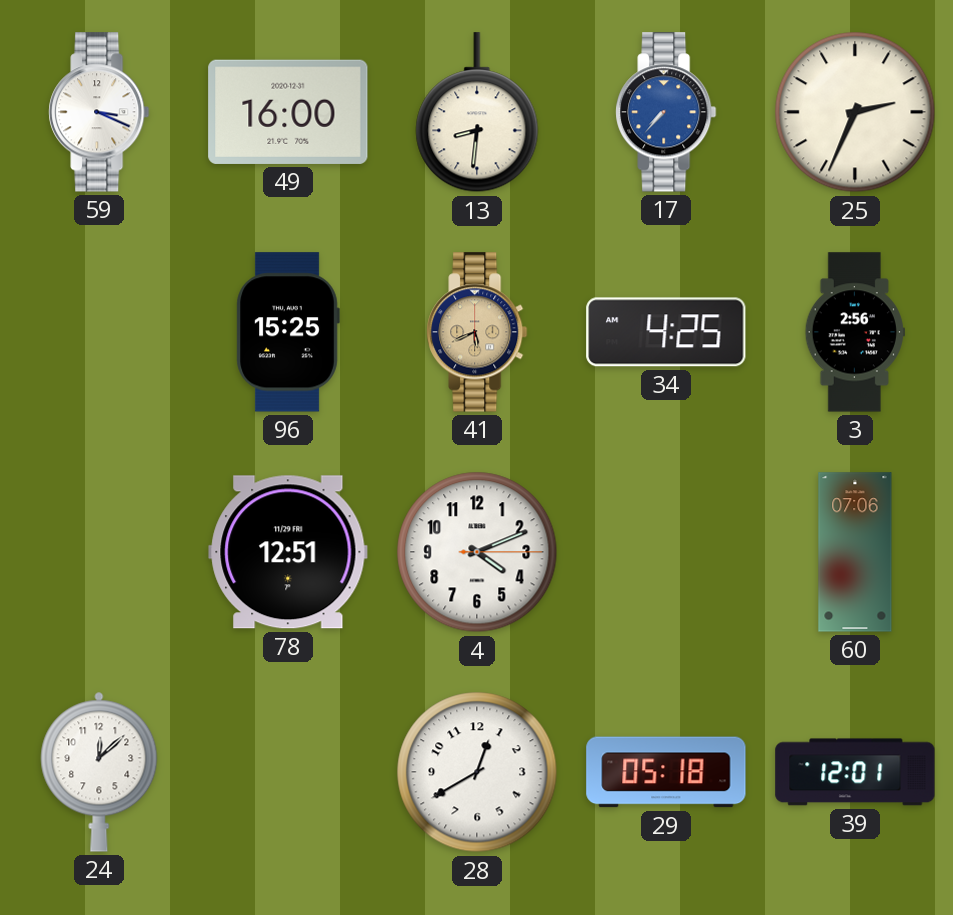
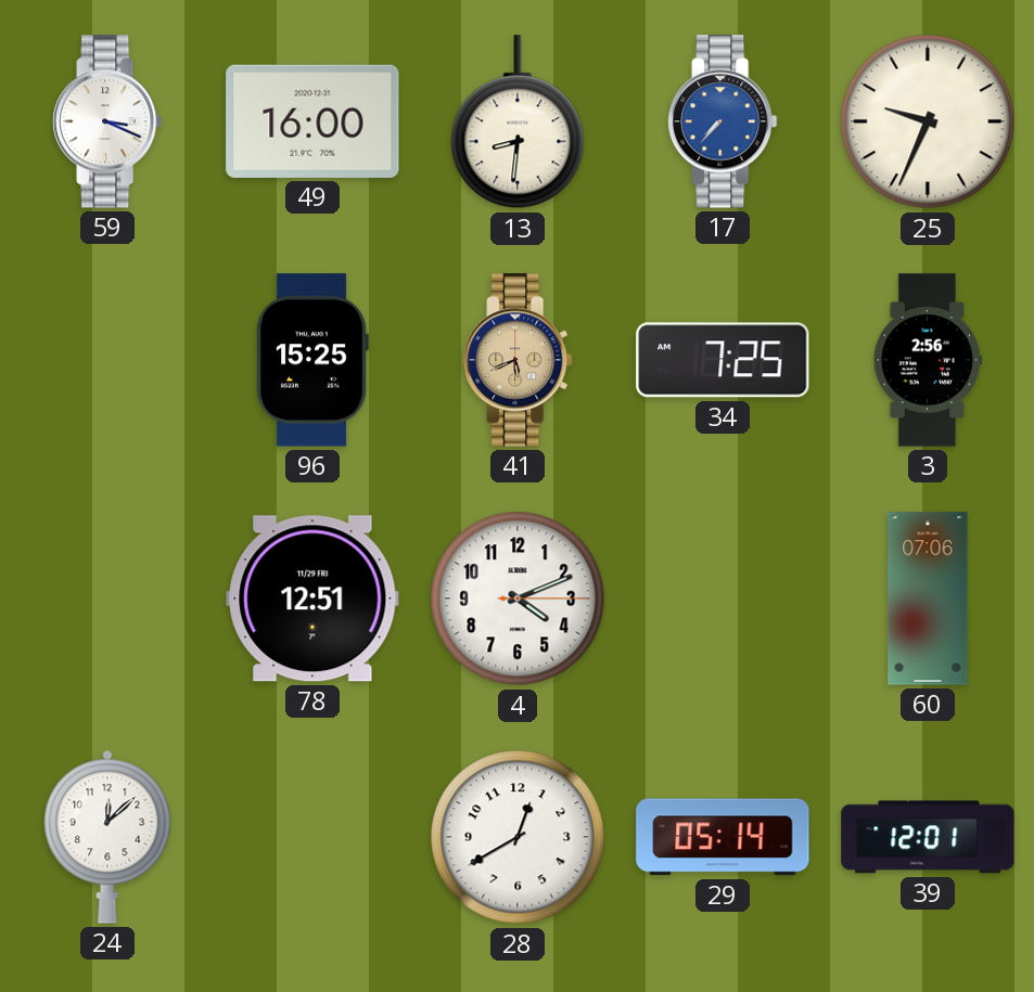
25: 2:34 -> 9:34 (928, 121)
34: 4:25 -> 7:25 (723, 360)
29: 05:18 -> 05:14 (723, 837)
